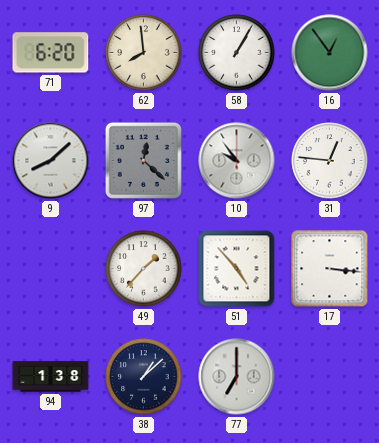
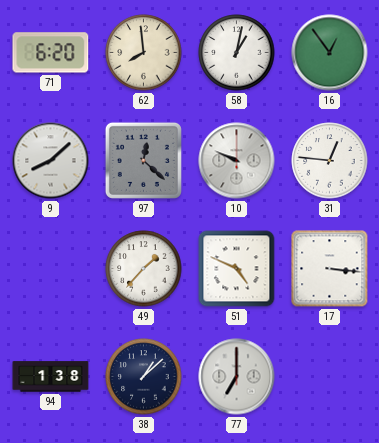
58: 1:05 -> 1:02 (237, 53)
10: 9:54 -> 9:49 (237, 161)
51: 4:53 -> 4:49 (237, 269)
